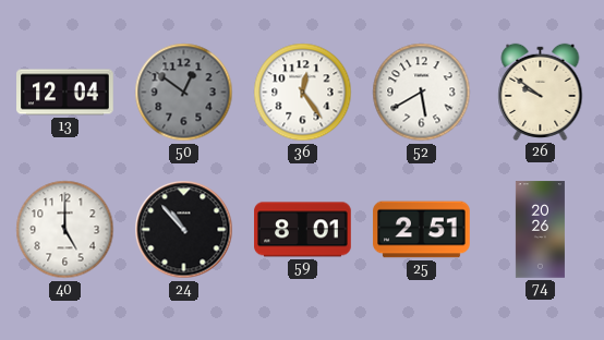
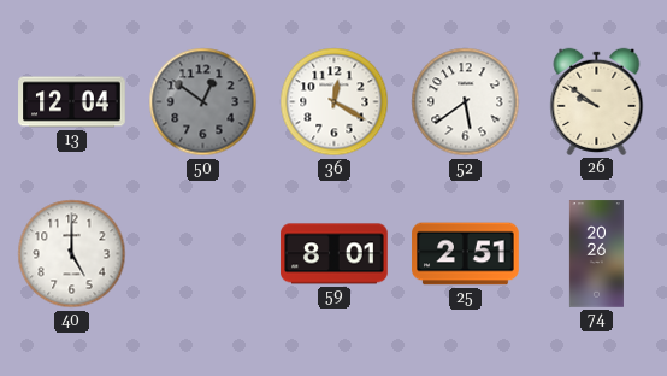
36: 12:24 -> 12:20 (335, 102)
52: 5:40 -> 5:39 (466, 102)
24: 10:53 -> none (184, 230)
